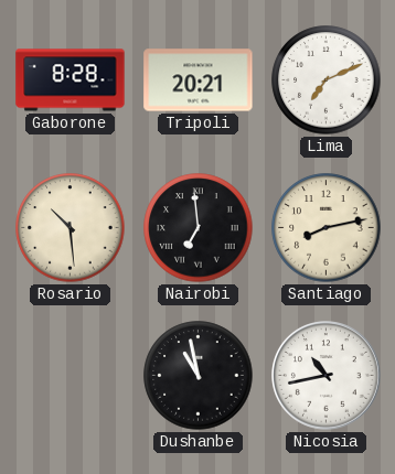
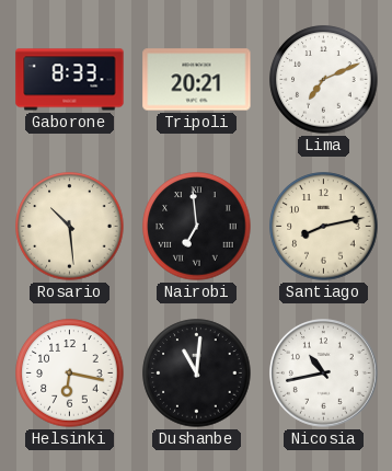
Gaborone: 8:28 -> 8:33 (70, 80)
Helsinki: none -> 6:17 (70, 374)
Dushanbe: 10:58 -> 11:01 (197, 374)
